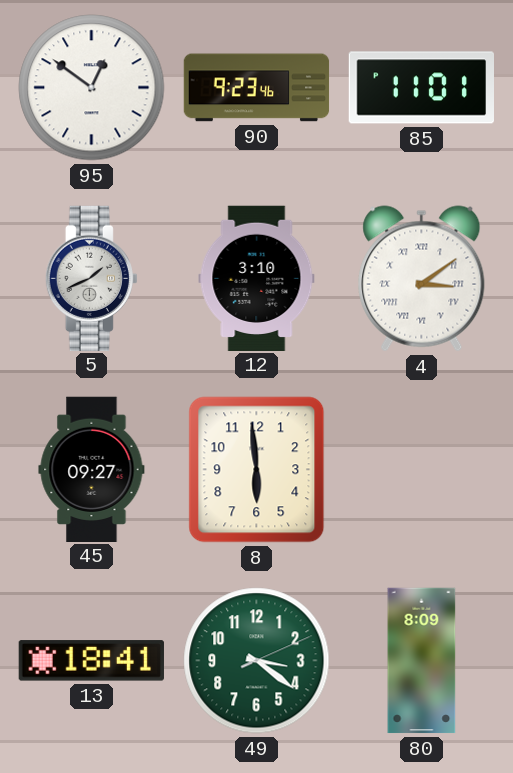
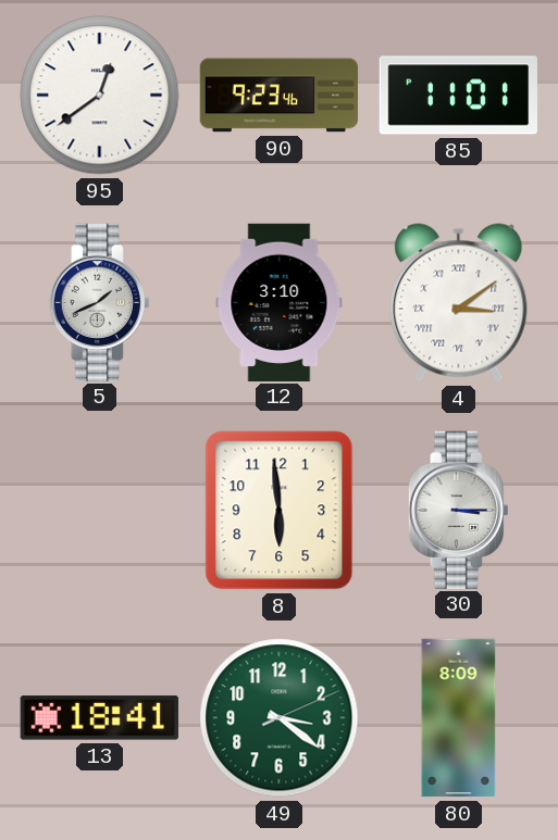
95: 12:51 -> 12:39 (100, 96)
45: 09:27 -> none (92, 469)
30: none -> 3:15 (458, 510)
